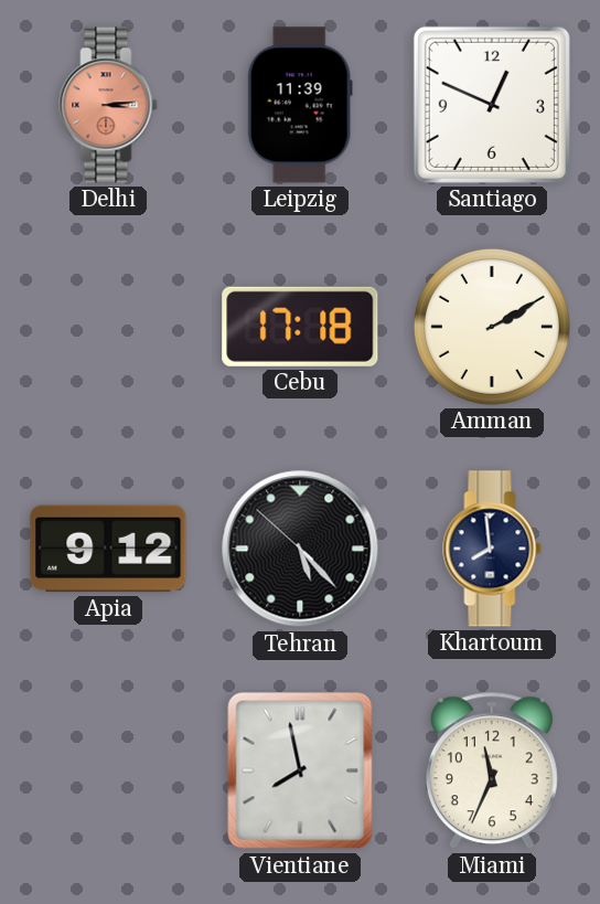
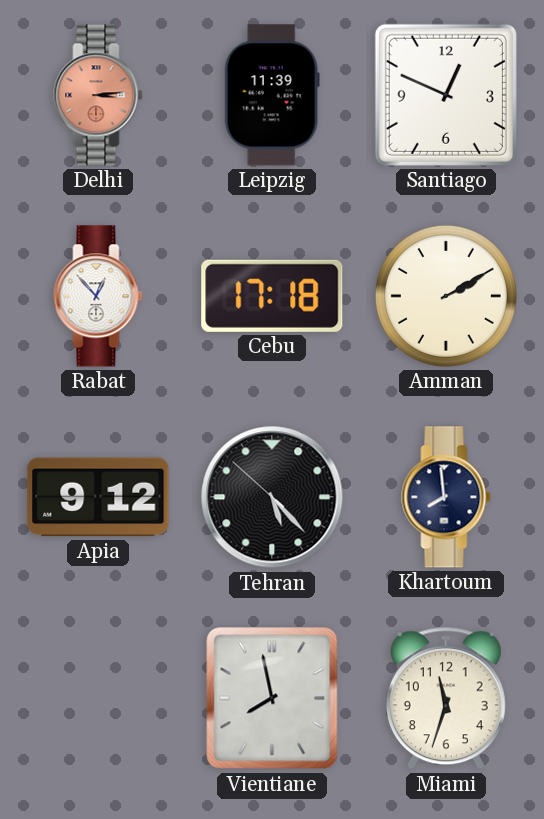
Rabat: none -> 12:53 (98, 296)
Miami: 11:34 -> 11:33 (446, 698)
